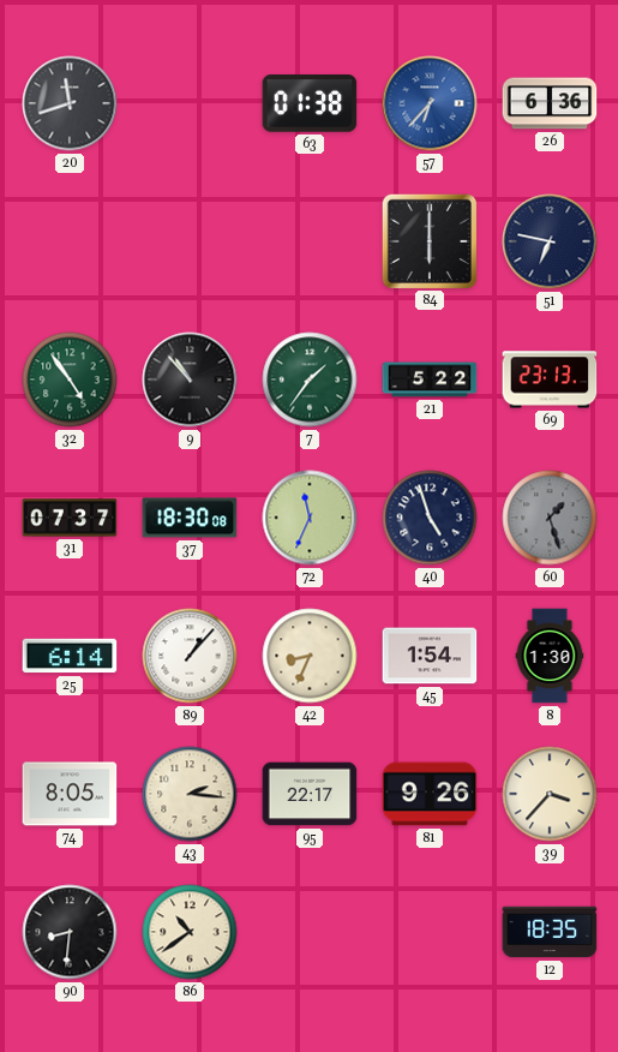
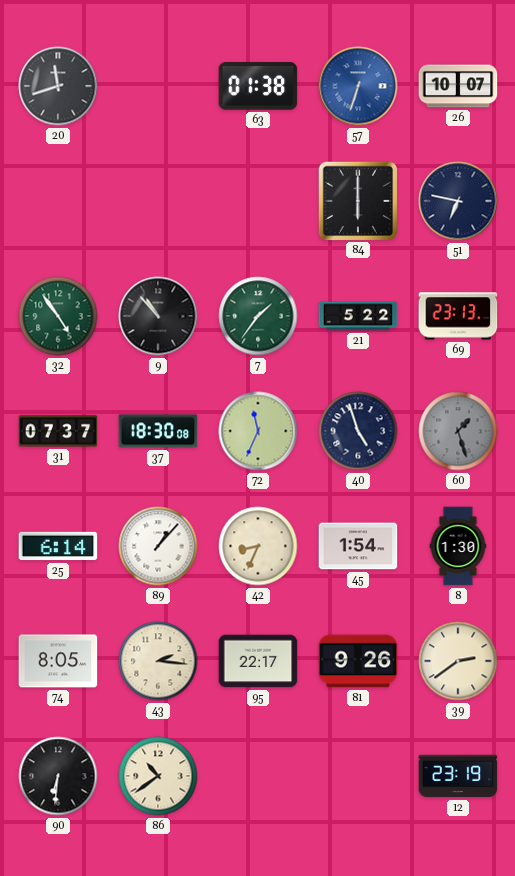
57: 6:37 -> 6:33 (358, 86)
26: 6:36 -> 10:07 (458, 86)
39: 3:37 -> 2:39 (458, 661)
90: 8:31 -> 6:31 (58, 776)
12: 18:35 -> 23:19 (458, 776)
